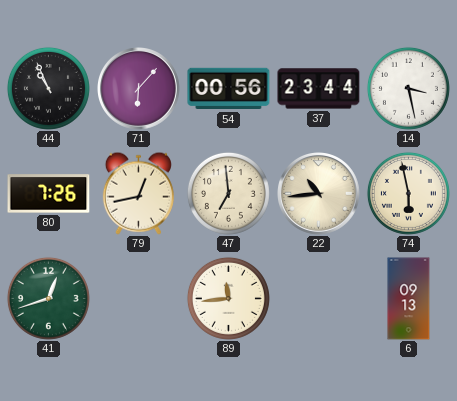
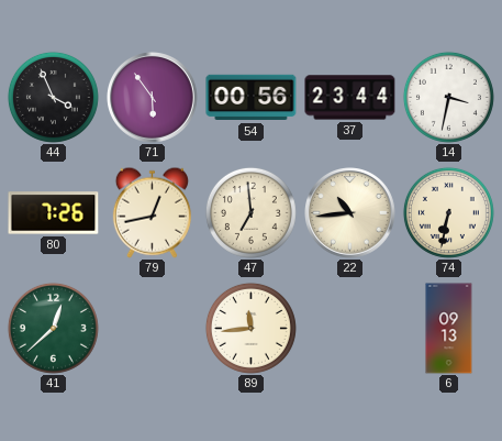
44: 10:56 -> 3:56 (53, 97)
71: 6:07 -> 5:54 (153, 98)
14: 3:28 -> 3:32 (448, 97)
74: 5:58 -> 6:32 (448, 212)
41: 12:42 -> 12:38 (53, 328)
